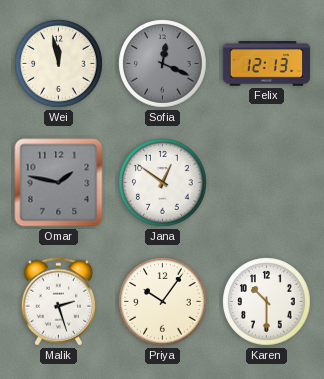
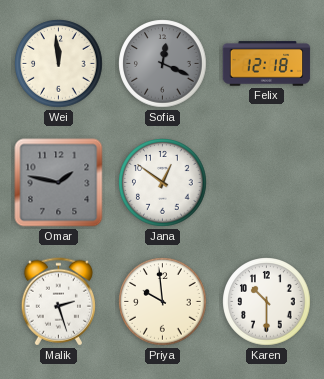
Wei: 11:58 -> 11:59 (59, 64)
Felix: 12:13 -> 12:18 (267, 64)
Priya: 10:06 -> 9:59 (163, 302)
